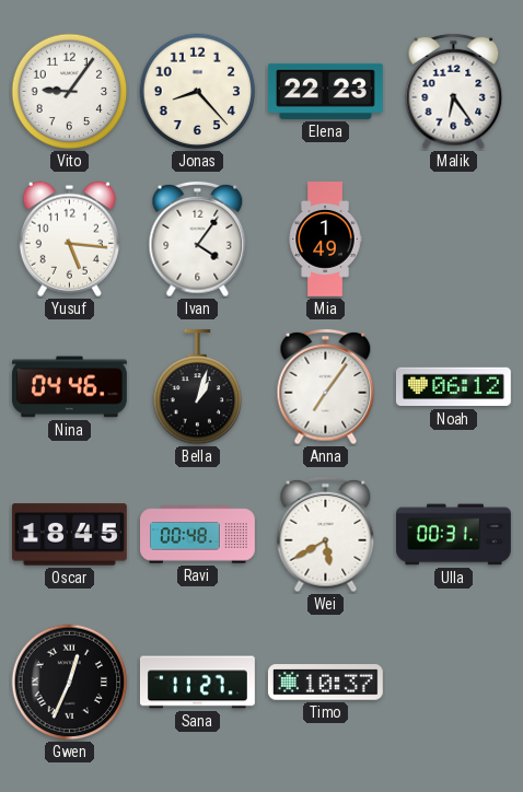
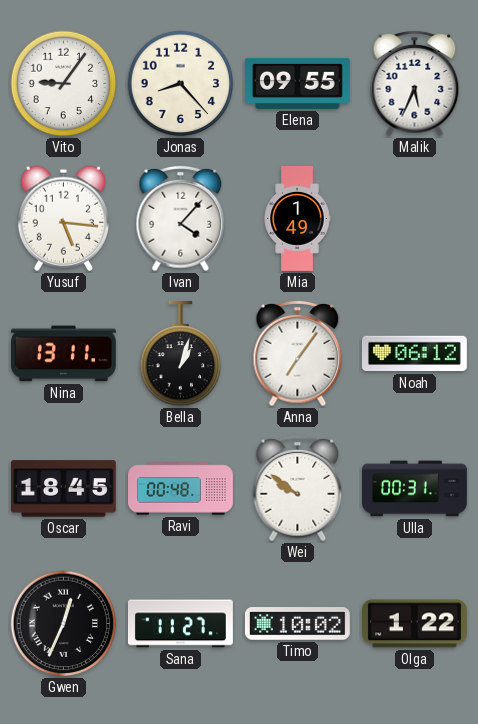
Elena: 22:23 -> 09:55 (297, 83)
Malik: 6:24 -> 5:34 (415, 84)
Ivan: 4:06 -> 4:07 (181, 219)
Nina: 04:46 -> 13:11 (63, 354)
Wei: 5:40 -> 9:51 (298, 489)
Timo: 10:37 -> 10:02 (297, 624)
Olga: none -> 1:22 (414, 624)
